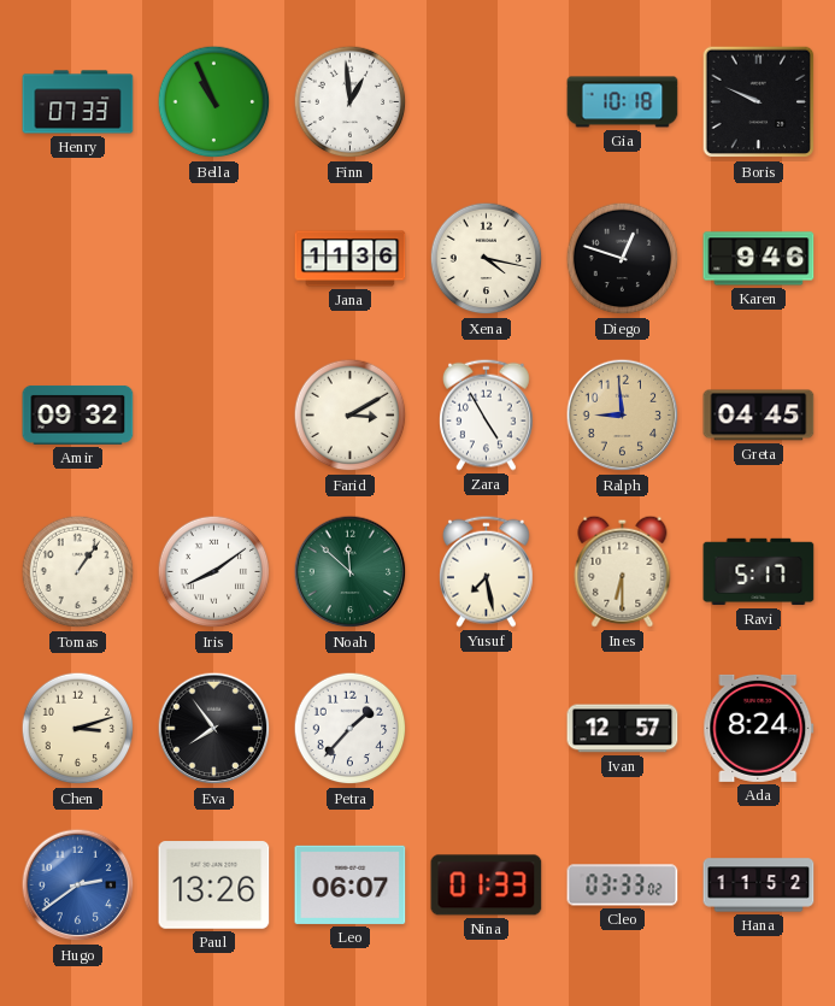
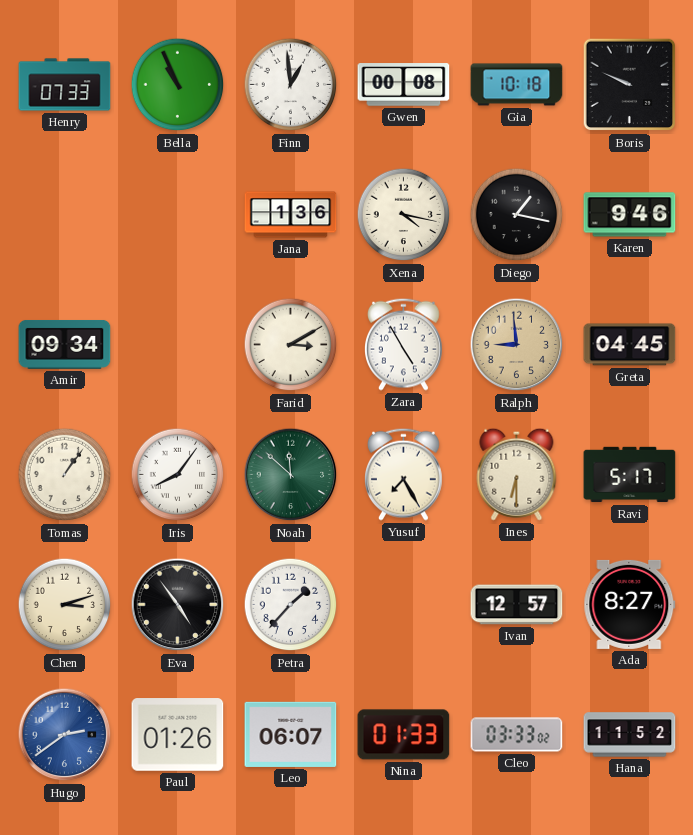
Gwen: none -> 00:08 (404, 85)
Jana: 11:36 -> 1:36 (291, 215)
Diego: 12:48 -> 1:17 (517, 215)
Amir: 09:32 -> 09:34 (65, 344)
Iris: 8:09 -> 8:06 (178, 475)
Yusuf: 7:28 -> 7:25 (404, 474)
Eva: 7:54 -> 4:54 (178, 605)
Ada: 8:24 -> 8:27 (630, 604)
Paul: 13:26 -> 01:26 (178, 735)
